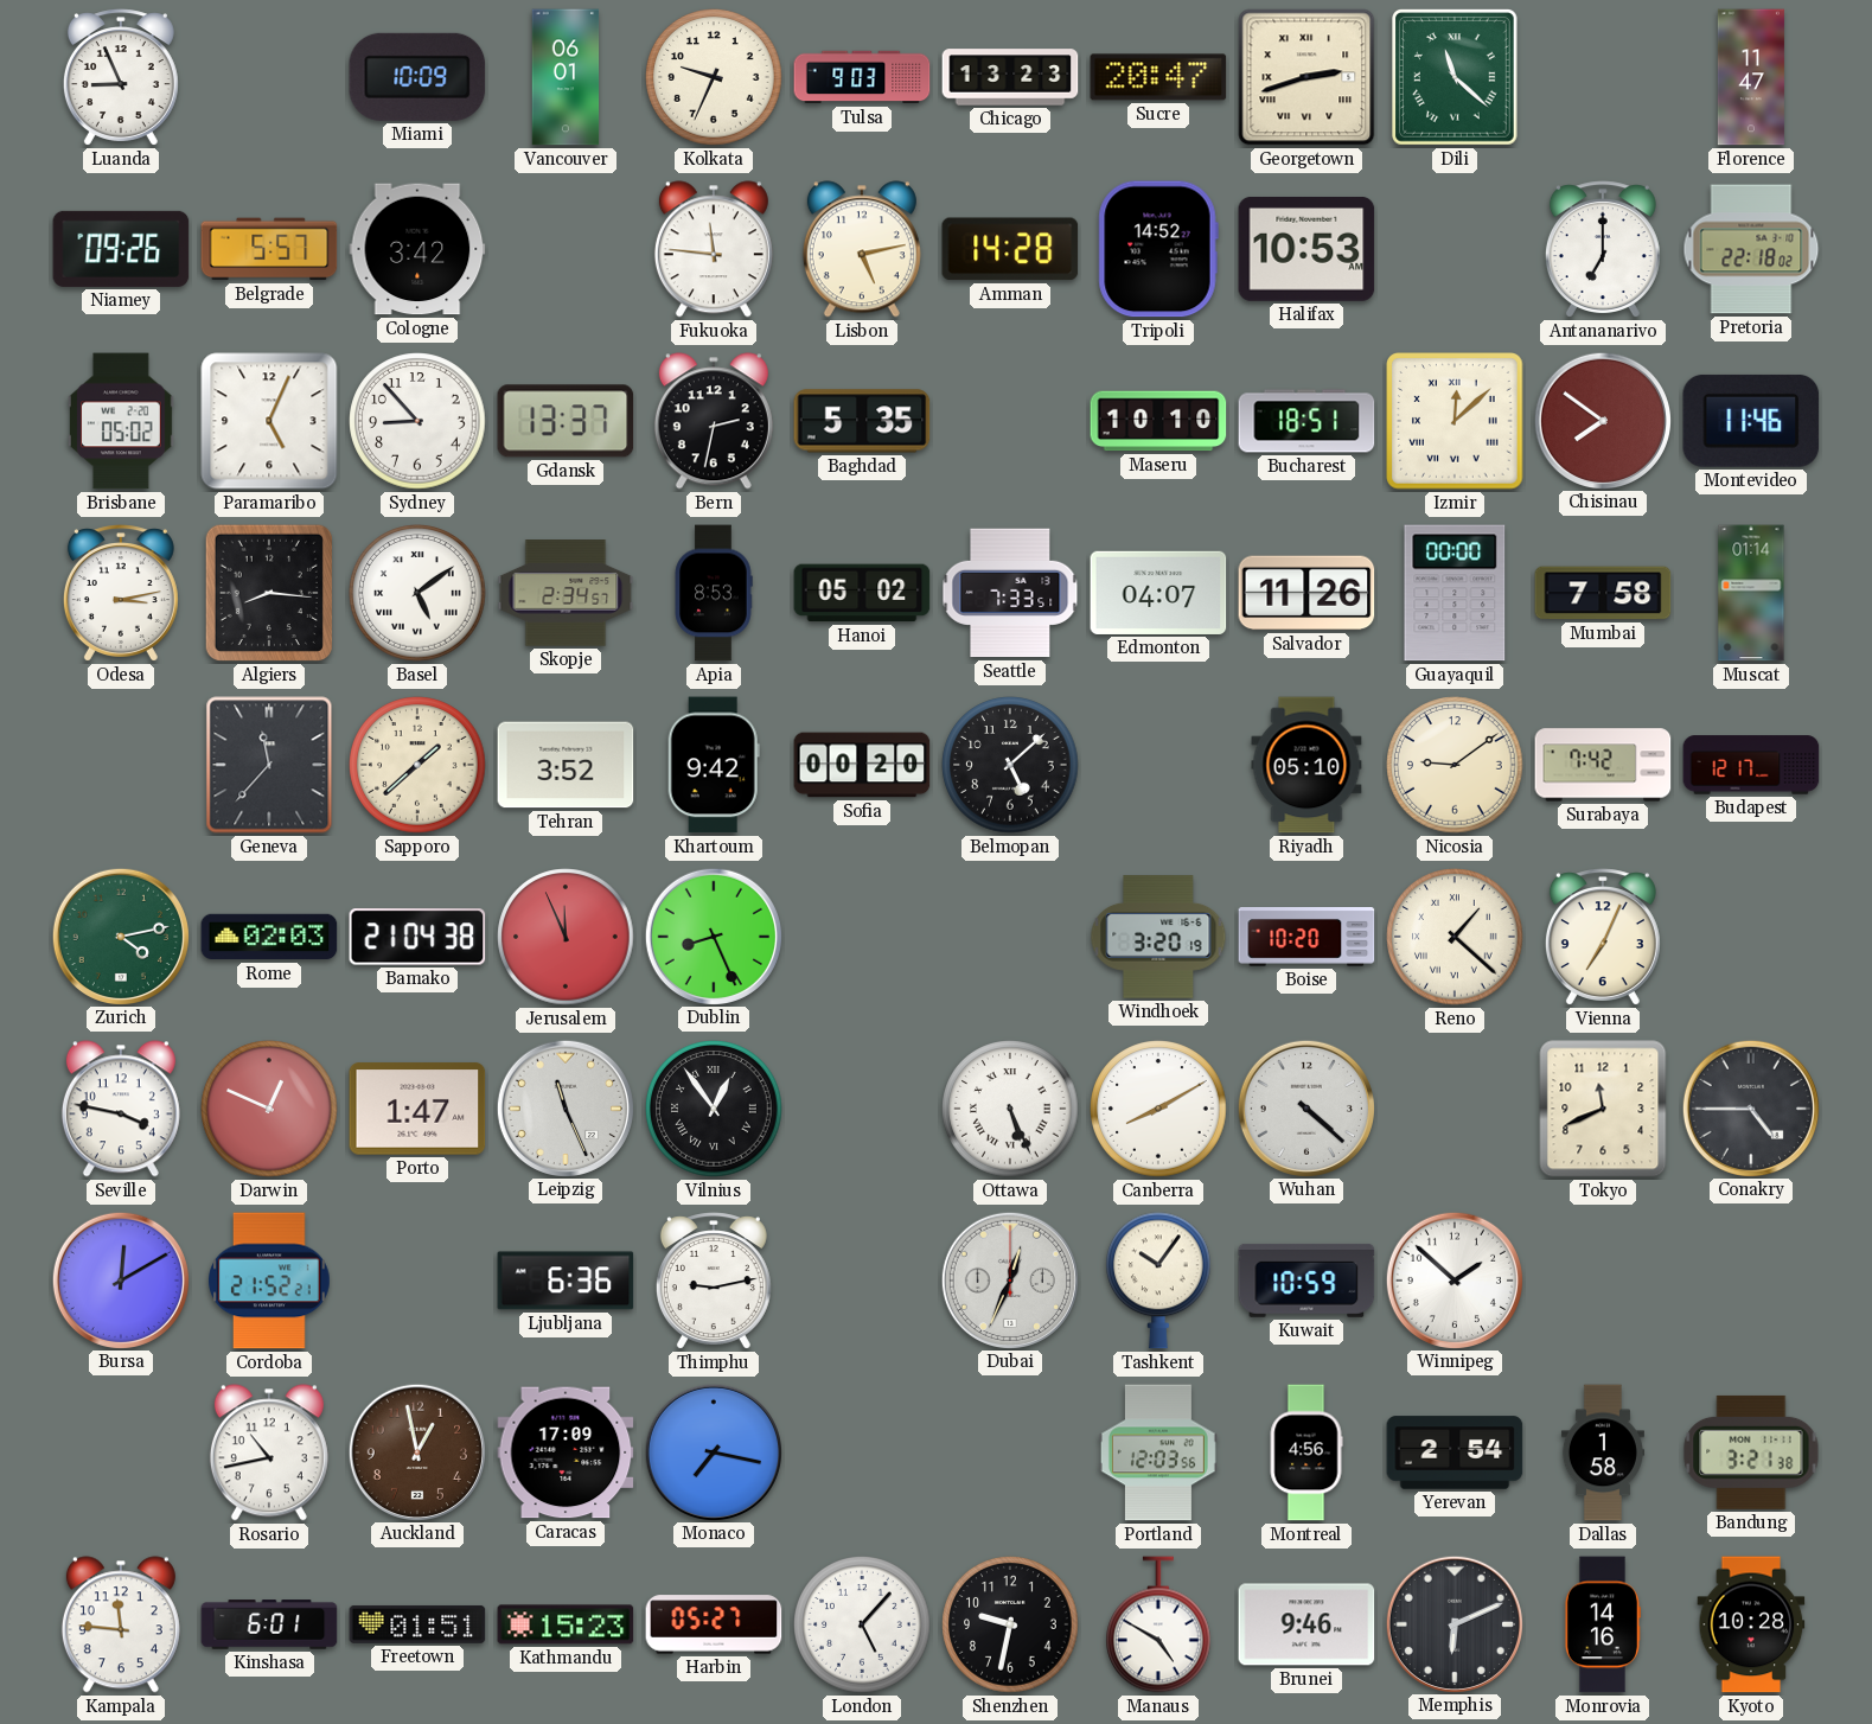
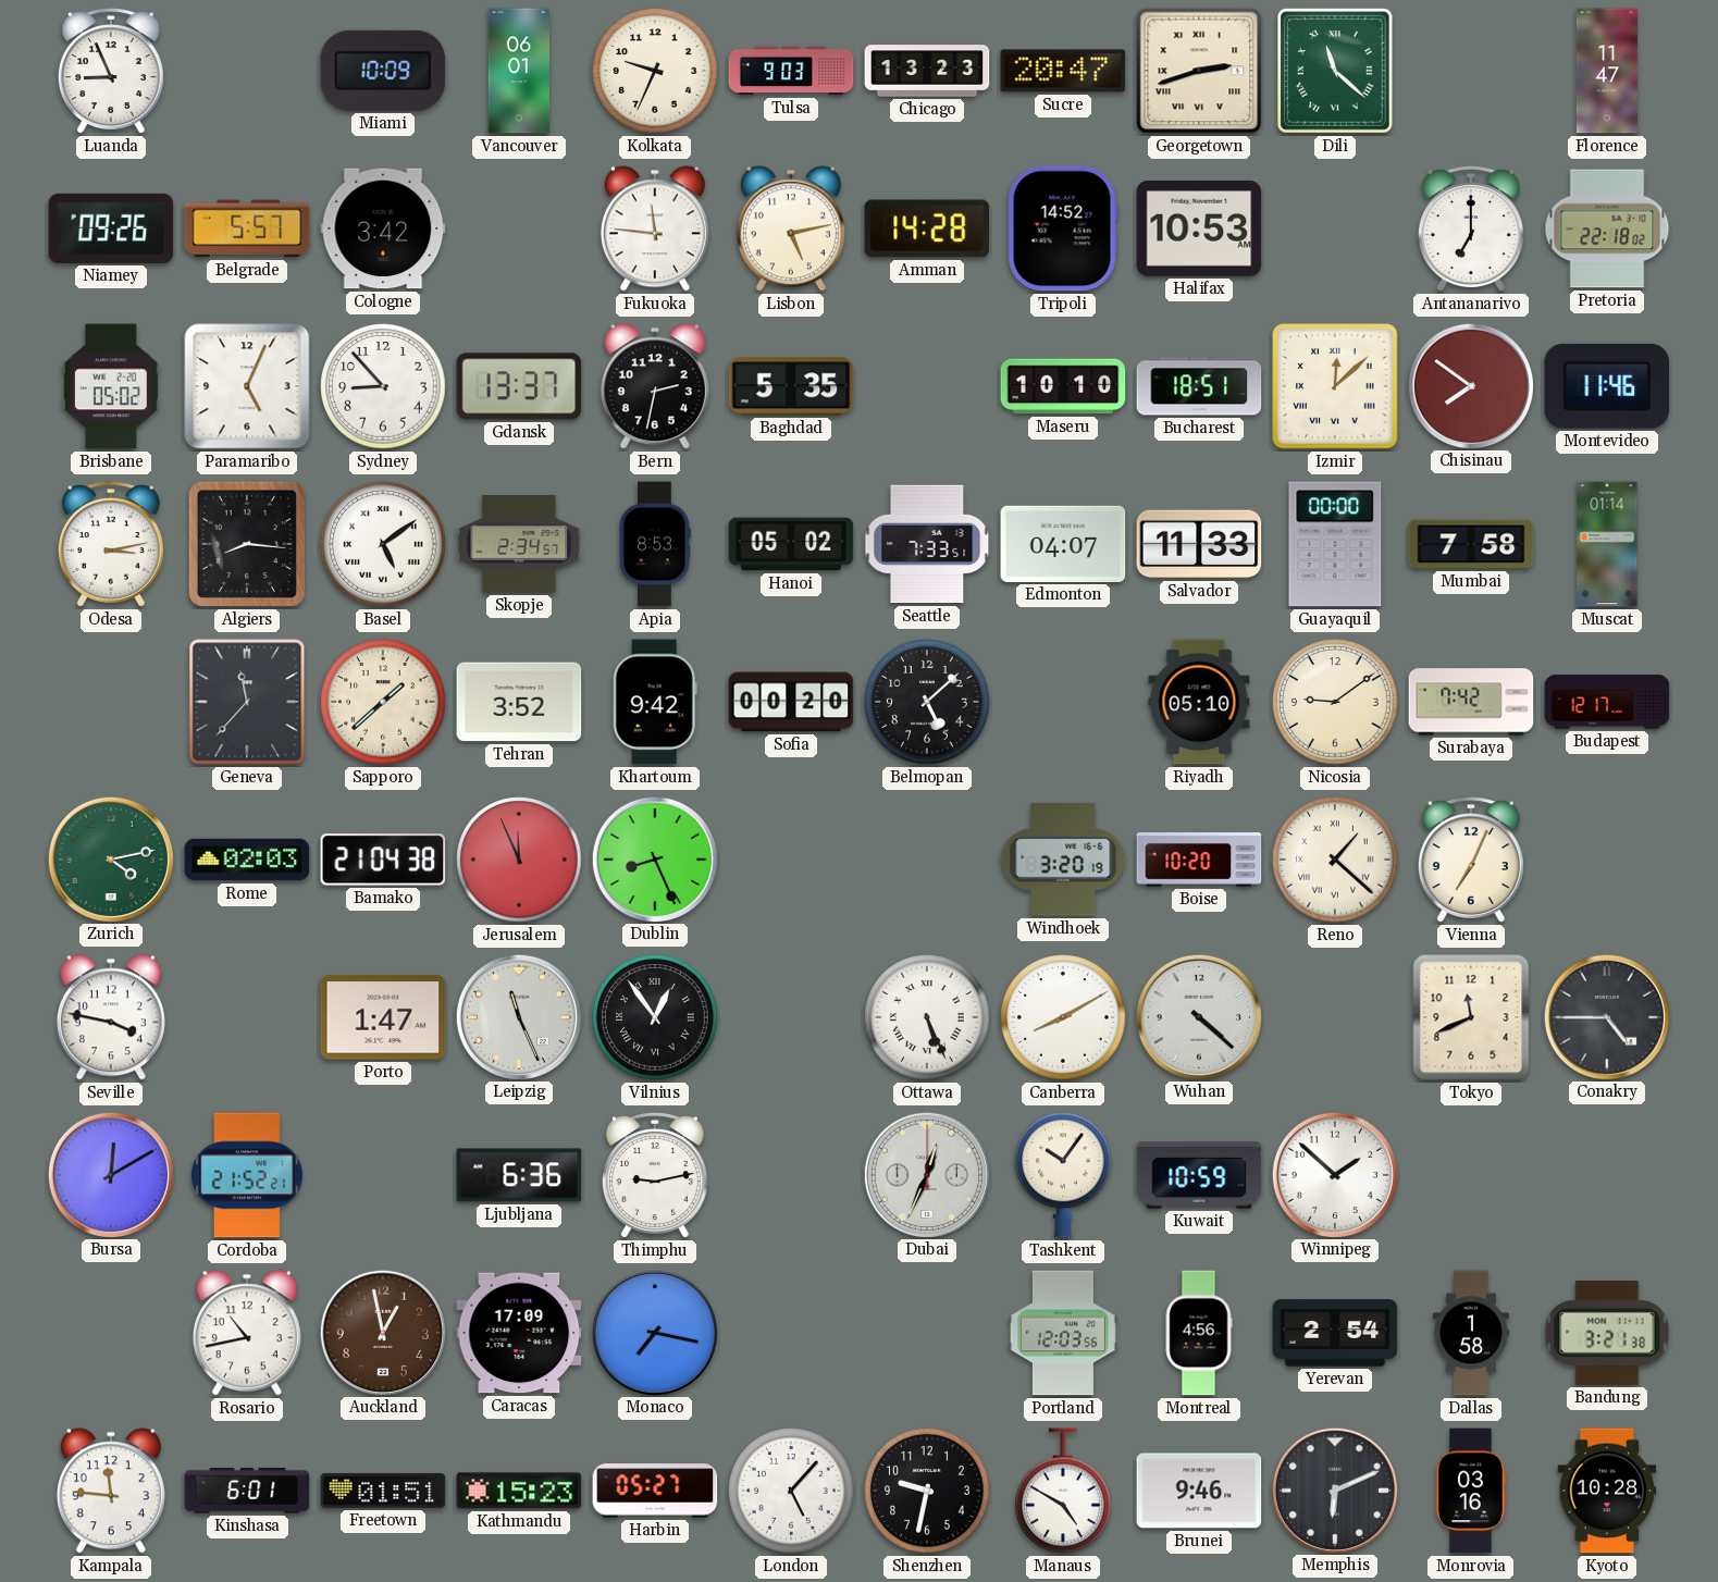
Salvador: 11:26 -> 11:33 (1199, 544)
Darwin: 12:49 -> none (269, 1109)
Monrovia: 14:16 -> 03:16 (1470, 1491)
